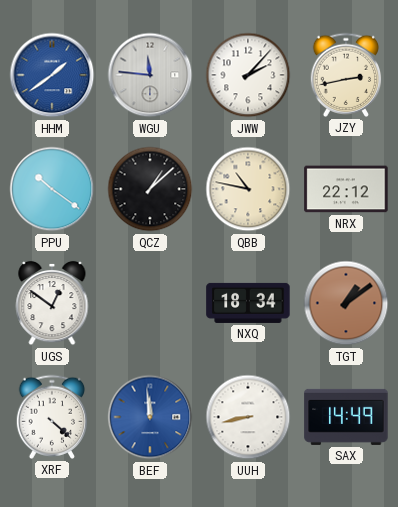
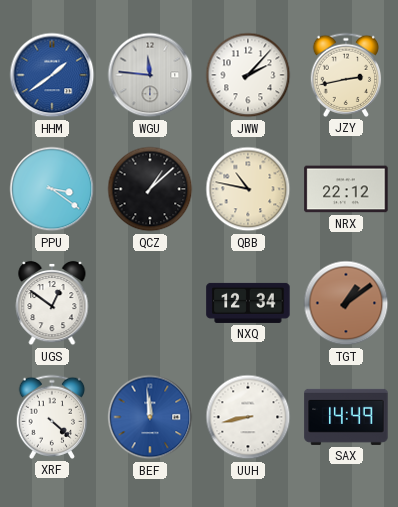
PPU: 10:21 -> 3:21 (52, 189)
NXQ: 18:34 -> 12:34 (248, 303)
